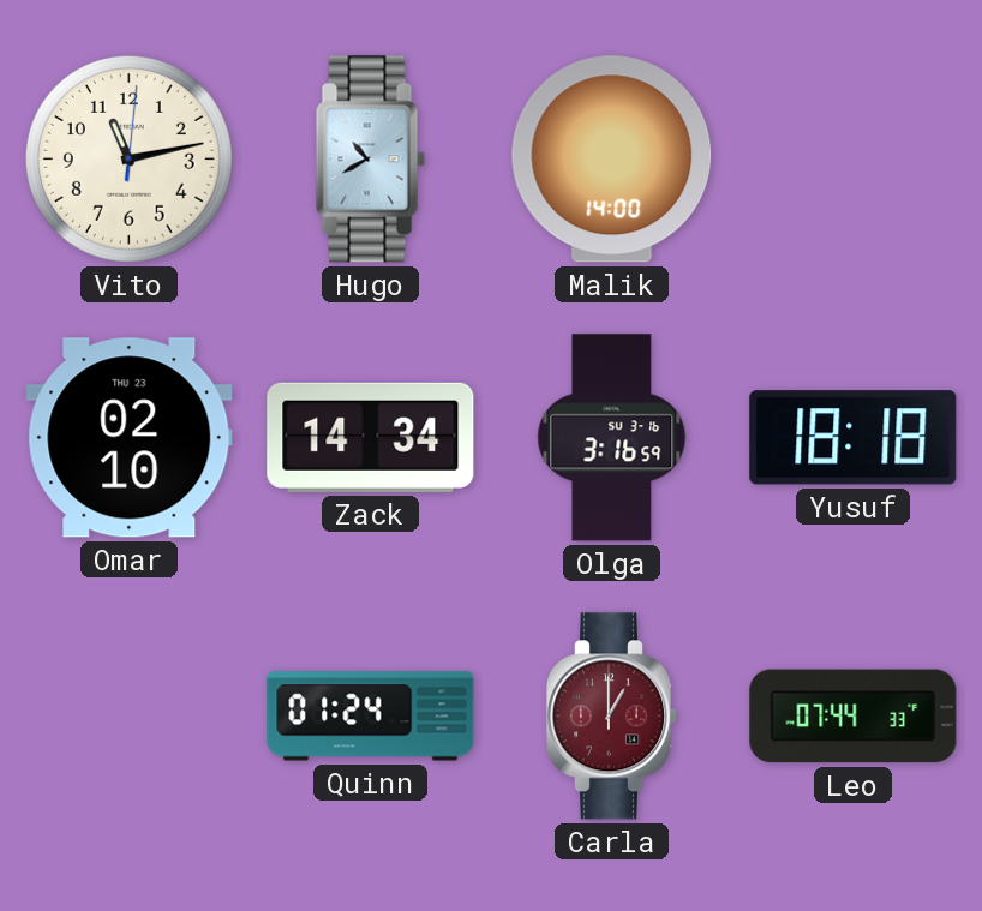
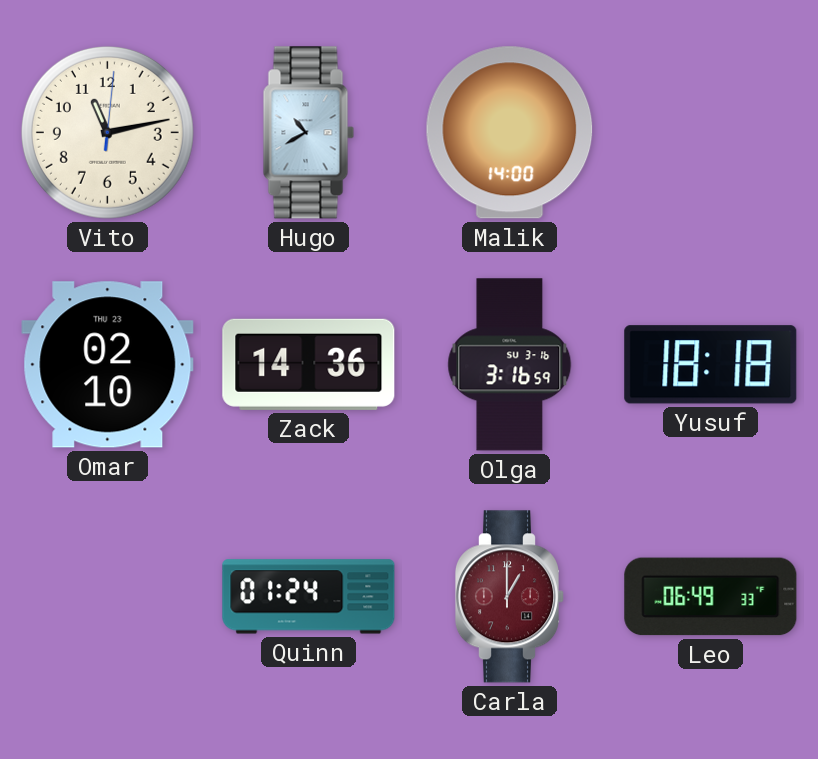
Zack: 14:34 -> 14:36 (309, 364)
Leo: 07:44 -> 06:49 (711, 597)
